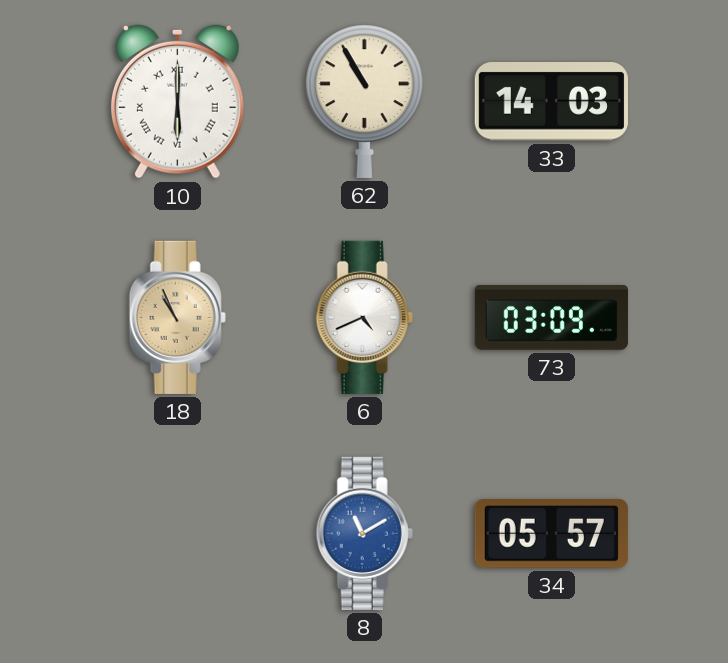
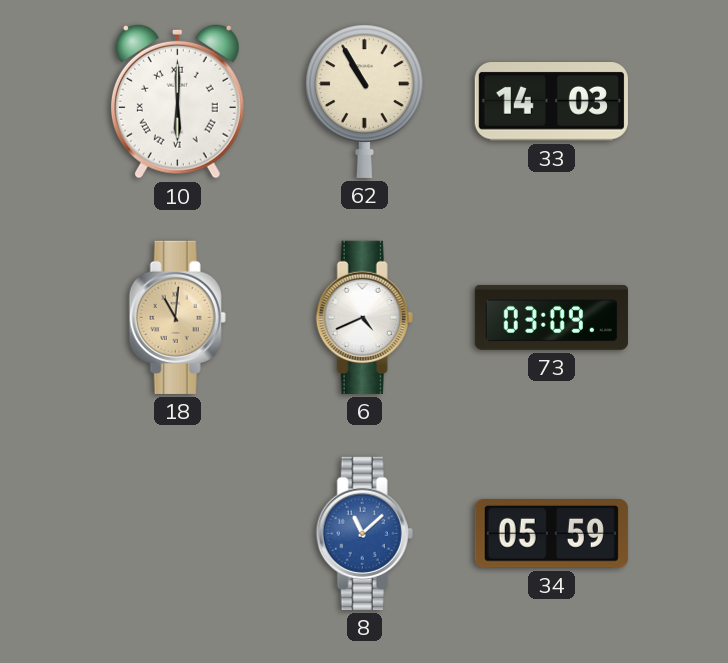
18: 10:56 -> 11:01 (177, 317)
8: 11:10 -> 11:08 (364, 533)
34: 05:57 -> 05:59 (551, 534)
